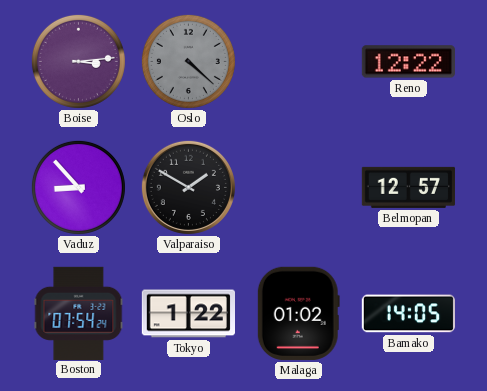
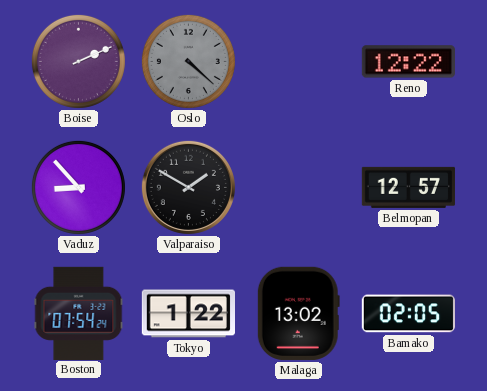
Boise: 3:14 -> 2:11 (78, 61)
Malaga: 01:02 -> 13:02 (298, 313)
Bamako: 14:05 -> 02:05 (408, 314)
